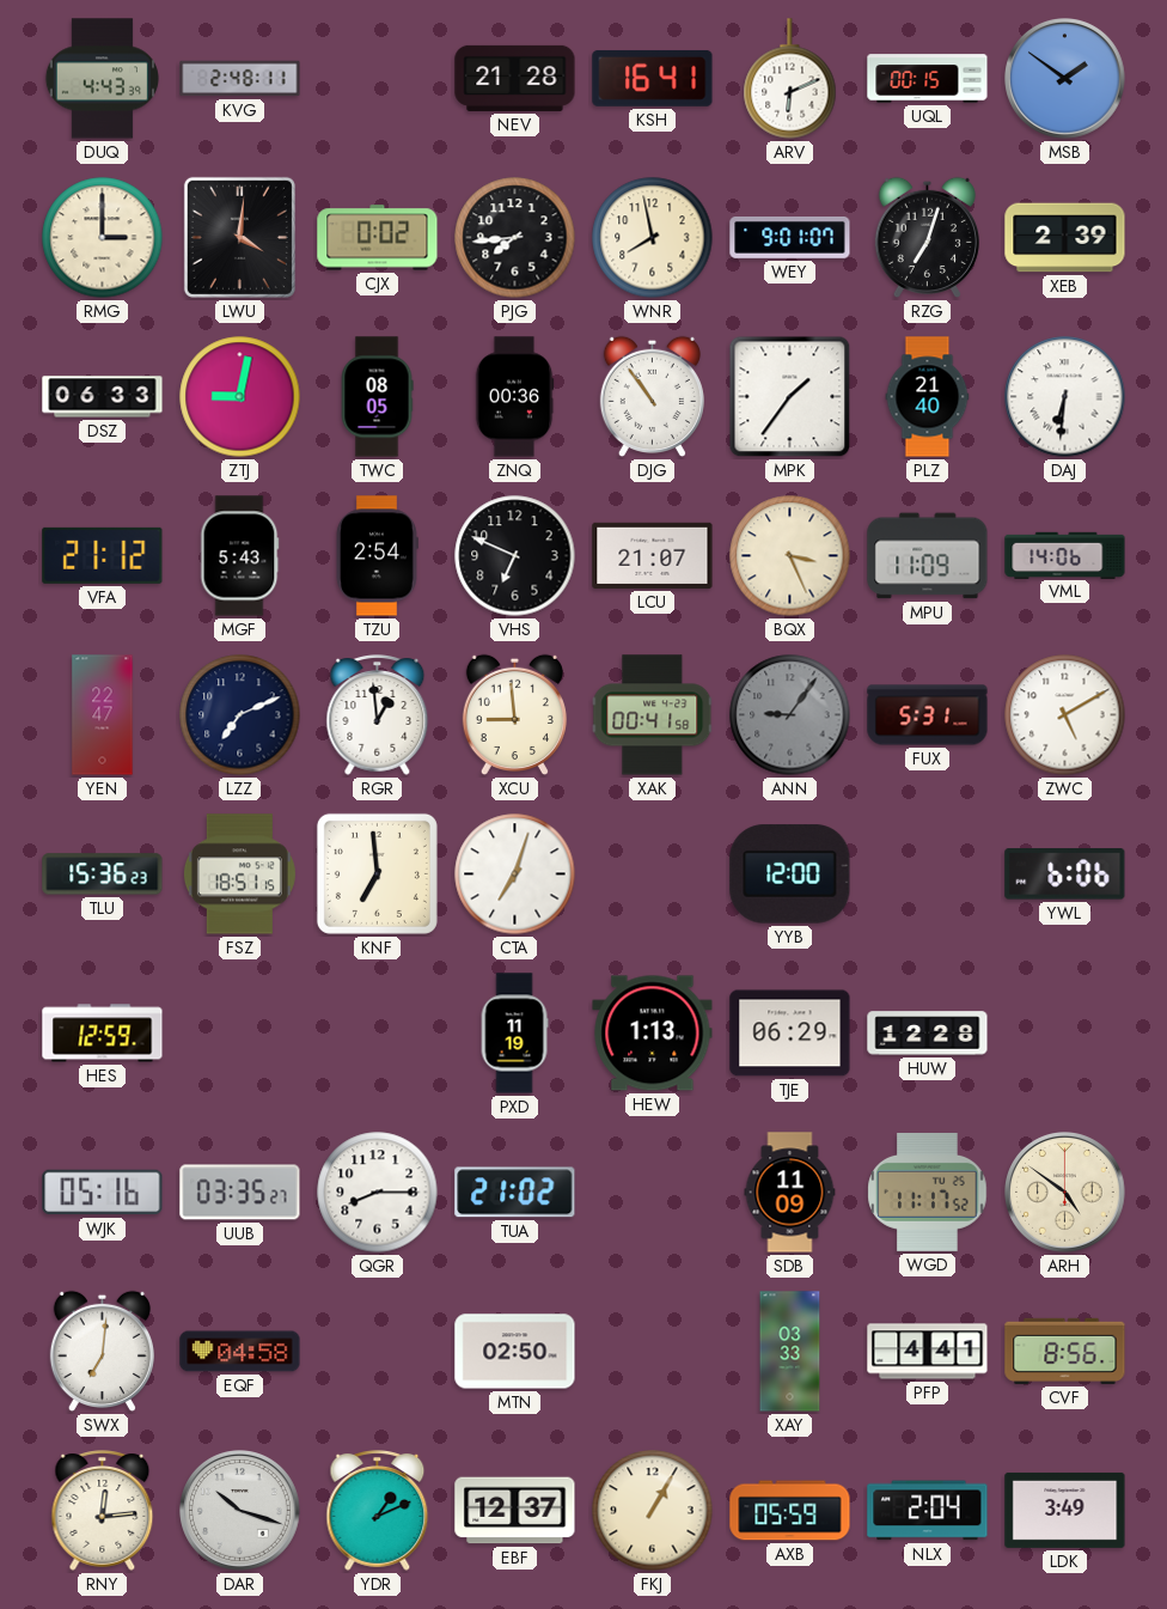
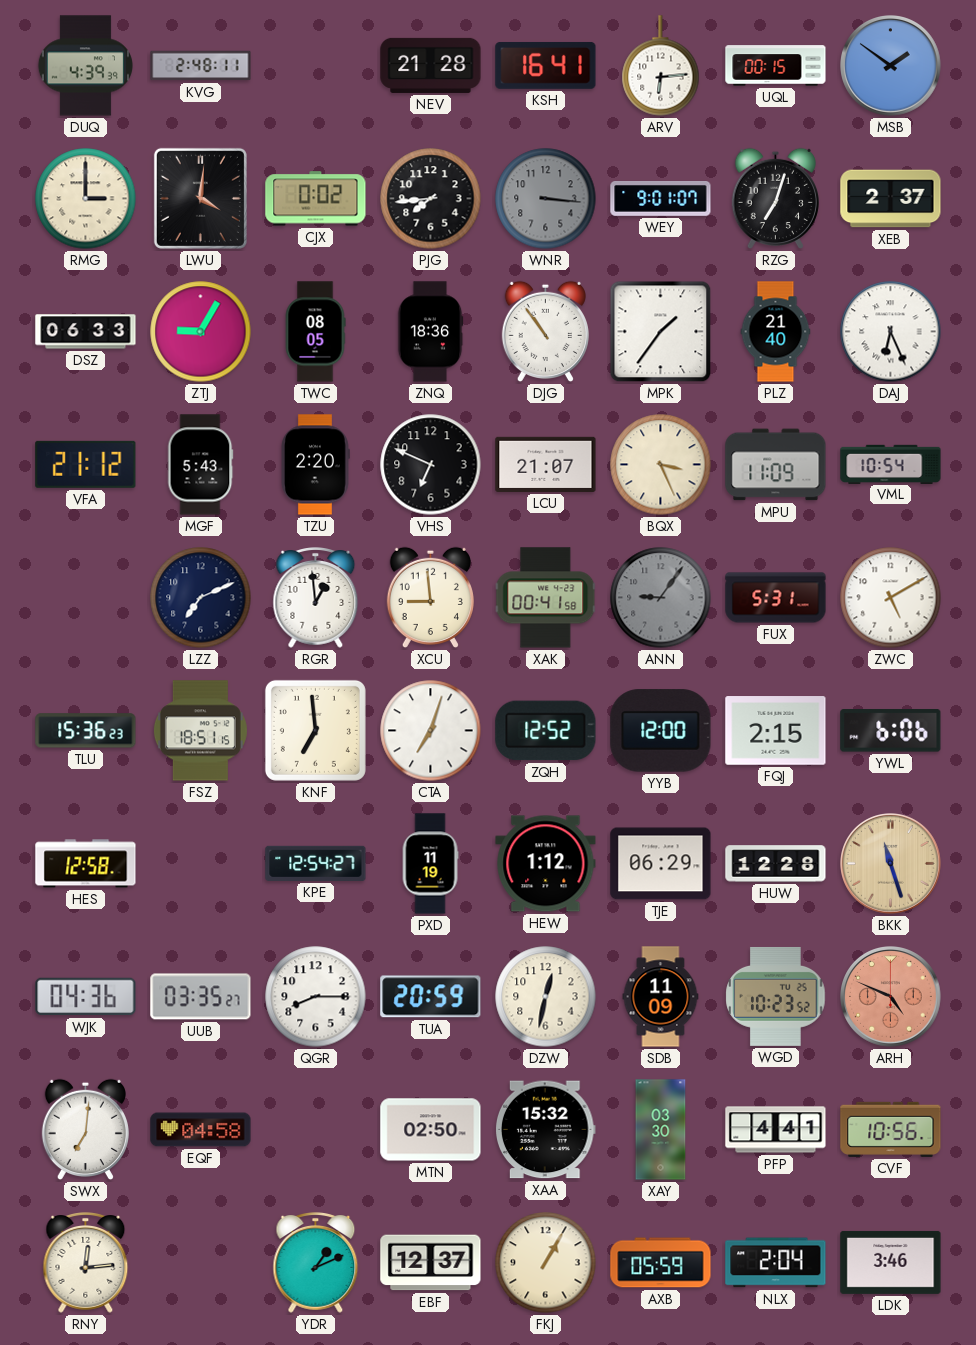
DUQ: 4:43 -> 4:39 (85, 66)
ARV: 6:11 -> 6:14 (661, 66)
WNR: 7:58 -> 3:16 (546, 199)
WNR dial: cream -> grey (546, 199)
XEB: 2:39 -> 2:37 (891, 199)
ZTJ: 9:02 -> 9:05 (201, 332)
ZNQ: 00:36 -> 18:36 (430, 332)
DAJ: 6:31 -> 6:26 (891, 332)
TZU: 2:54 -> 2:20 (315, 465)
VML: 14:06 -> 10:54 (891, 464)
YEN: 22:47 -> none (103, 715)
ZQH: none -> 12:52 (546, 731)
FQJ: none -> 2:15 (776, 731)
HES: 12:59 -> 12:58 (86, 864)
KPE: none -> 12:54 (316, 863)
HEW: 1:13 -> 1:12 (546, 864)
BKK: none -> 11:27 (891, 864)
WJK: 05:16 -> 04:36 (86, 997)
TUA: 21:02 -> 20:59 (431, 997)
DZW: none -> 12:32 (546, 997)
WGD: 11:17 -> 10:23 (776, 996)
ARH: 4:51 -> 4:49 (891, 997)
ARH dial: cream -> salmon (891, 997)
XAA: none -> 15:32 (545, 1130)
XAY: 03:33 -> 03:30 (661, 1130)
CVF: 8:56 -> 10:56 (891, 1129)
DAR: 10:18 -> none (240, 1511)
LDK: 3:49 -> 3:46 (891, 1262)
